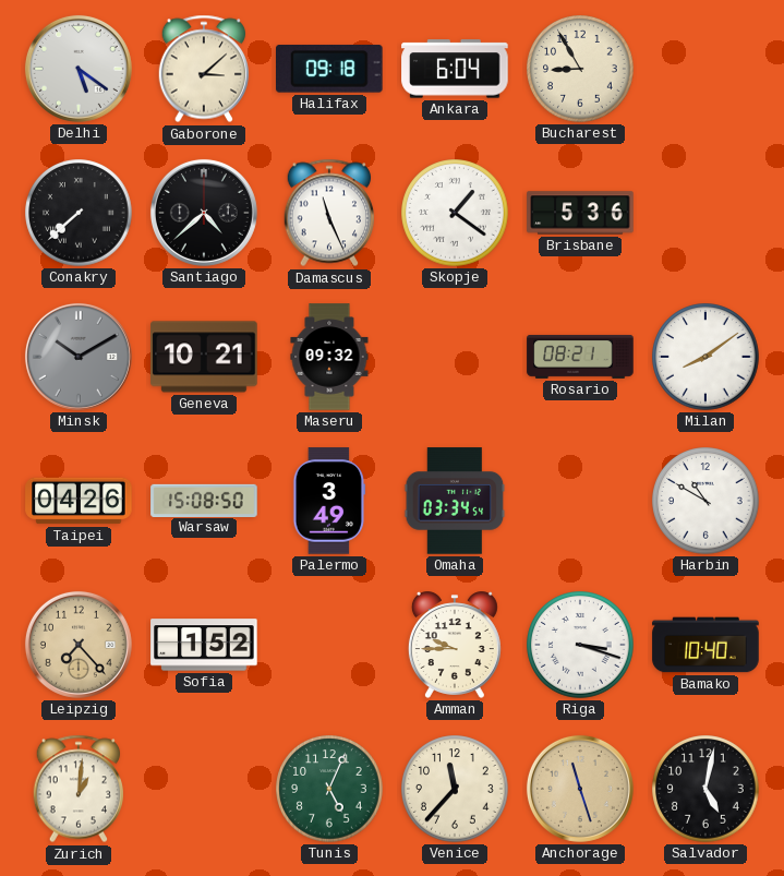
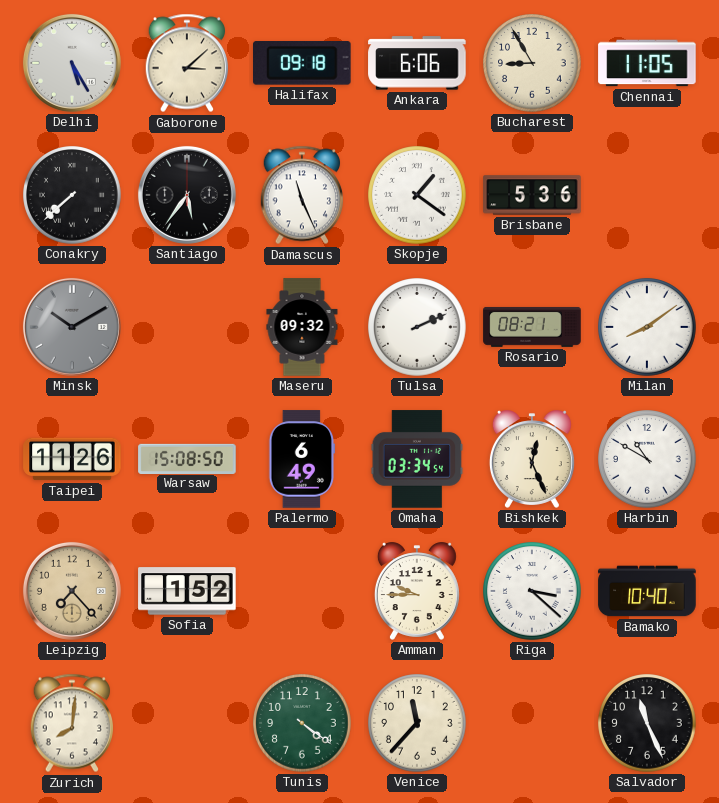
Delhi: 5:21 -> 5:25 (72, 63)
Ankara: 6:04 -> 6:06 (417, 63)
Chennai: none -> 11:05 (647, 63)
Santiago: 4:38 -> 5:36 (187, 195)
Geneva: 10:21 -> none (204, 357)
Tulsa: none -> 2:11 (417, 327)
Taipei: 04:26 -> 11:26 (72, 459)
Palermo: 3:49 -> 6:49 (302, 459)
Bishkek: none -> 12:26 (532, 459)
Riga: 3:18 -> 3:22 (532, 591)
Zurich: 1:01 -> 8:01 (71, 723)
Tunis: 5:04 -> 4:21 (302, 723)
Anchorage: 11:27 -> none (580, 789)
Salvador: 5:02 -> 11:26 (647, 723)
